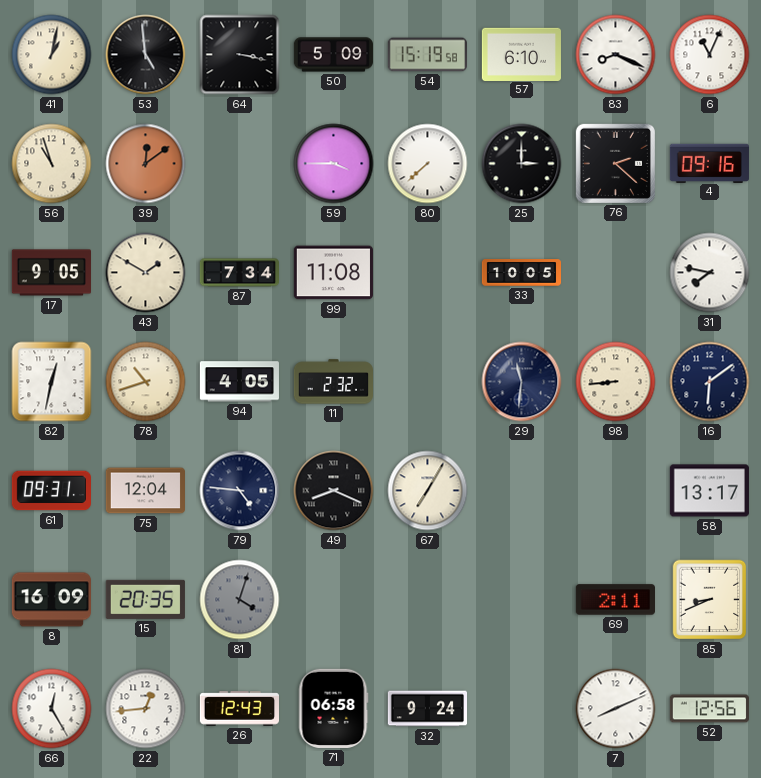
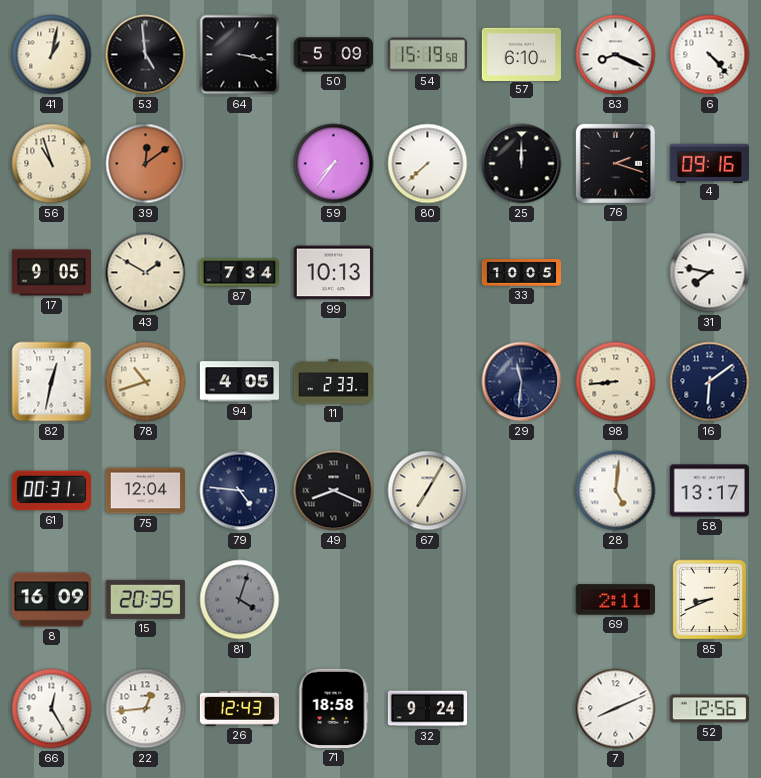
6: 11:04 -> 4:23 (710, 55)
59: 3:45 -> 7:36 (334, 164)
25: 3:00 -> 12:00 (522, 164)
76: 2:22 -> 2:18 (615, 163)
99: 11:08 -> 10:13 (333, 273)
11: 2:32 -> 2:33 (333, 382)
61: 09:31 -> 00:31 (51, 491)
28: none -> 5:01 (616, 491)
71: 06:58 -> 18:58 (333, 708)
